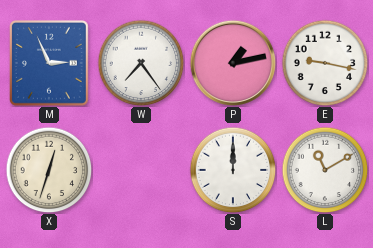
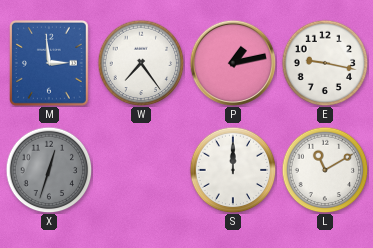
M: 2:56 -> 2:59 (49, 64)
X dial: cream -> grey (49, 170)
